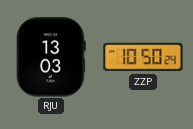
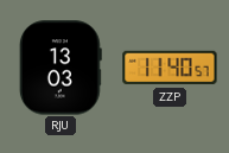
ZZP: 10:50 -> 11:40 (170, 68)
